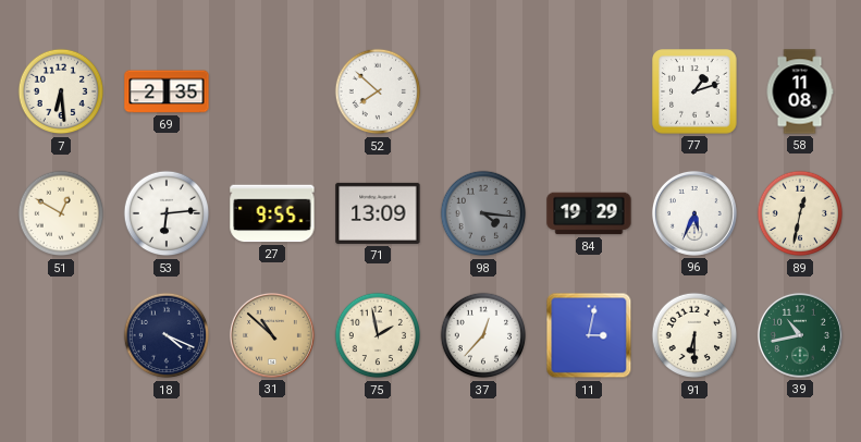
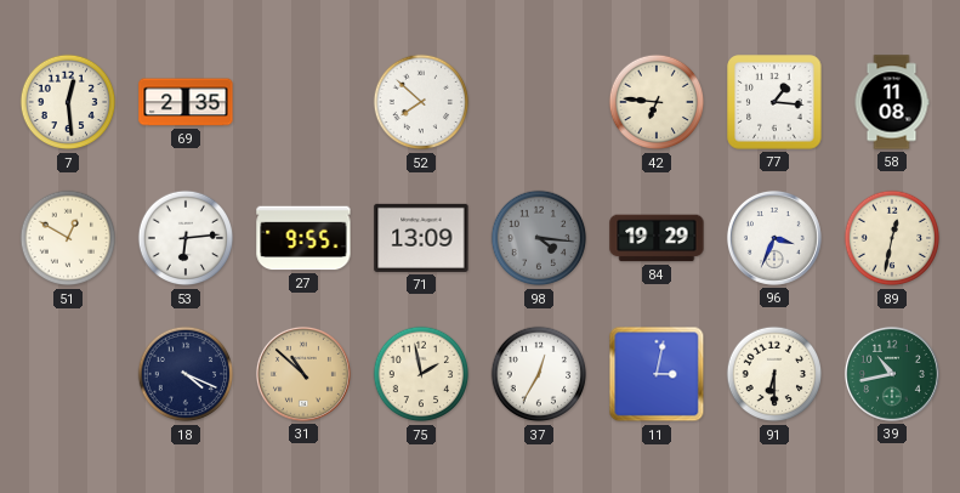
7: 6:29 -> 12:29 (68, 102)
42: none -> 6:46 (657, 102)
77: 1:12 -> 1:16 (774, 102)
96: 5:34 -> 3:34 (774, 238)
37: 12:37 -> 12:35 (539, 374)
